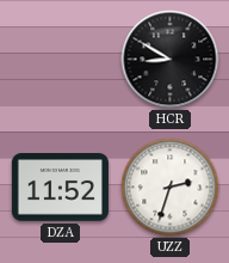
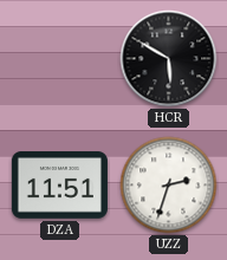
HCR: 8:50 -> 5:50 (169, 59)
DZA: 11:52 -> 11:51 (59, 186)
